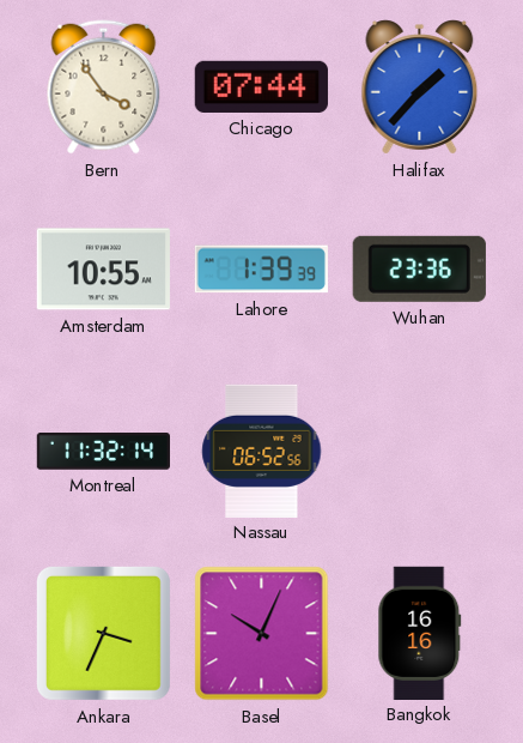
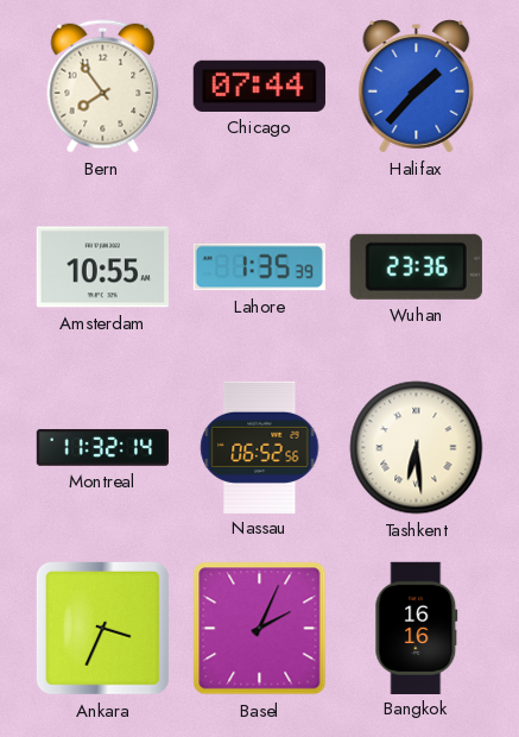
Bern: 3:54 -> 7:54 (103, 87)
Lahore: 1:39 -> 1:35 (259, 267)
Tashkent: none -> 6:29 (417, 448)
Basel: 10:04 -> 2:04 (260, 629)
